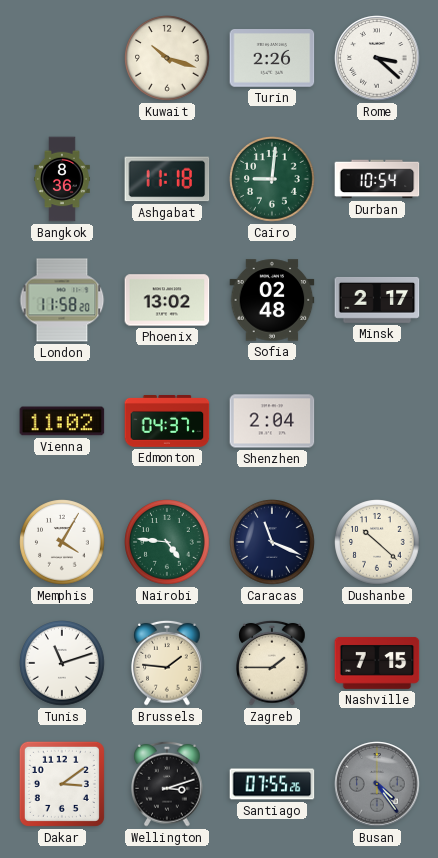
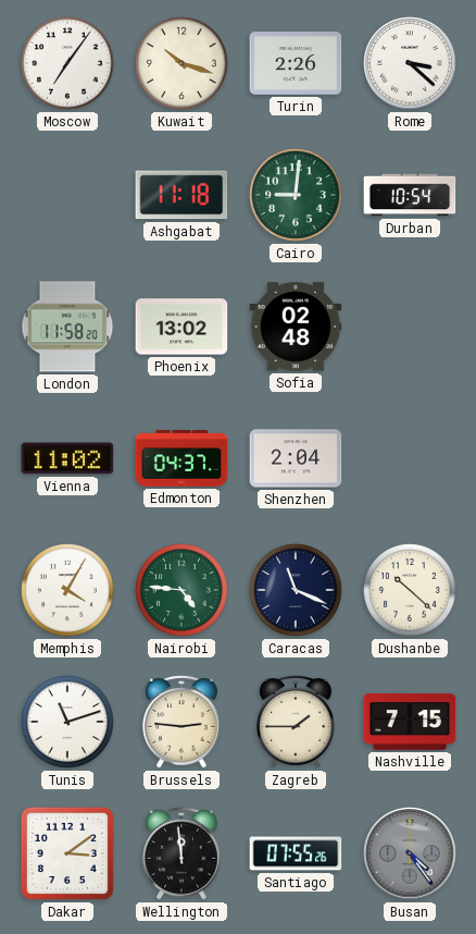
Moscow: none -> 7:06 (67, 63)
Bangkok: 8:36 -> none (62, 179)
Minsk: 2:17 -> none (377, 300)
Brussels: 1:46 -> 2:46 (181, 722)
Wellington: 3:12 -> 11:59 (181, 853)
